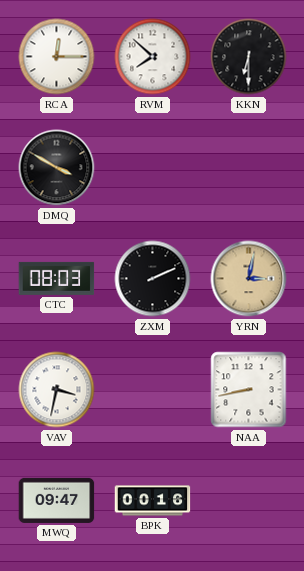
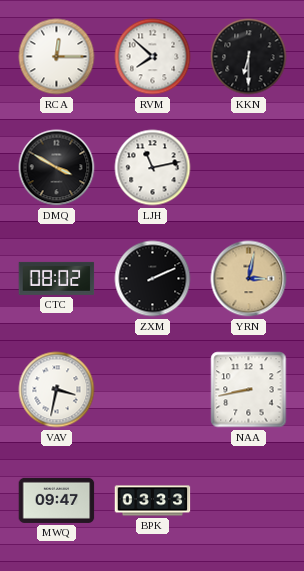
LJH: none -> 11:13 (153, 168)
CTC: 08:03 -> 08:02 (57, 278)
BPK: 00:16 -> 03:33 (153, 501)
